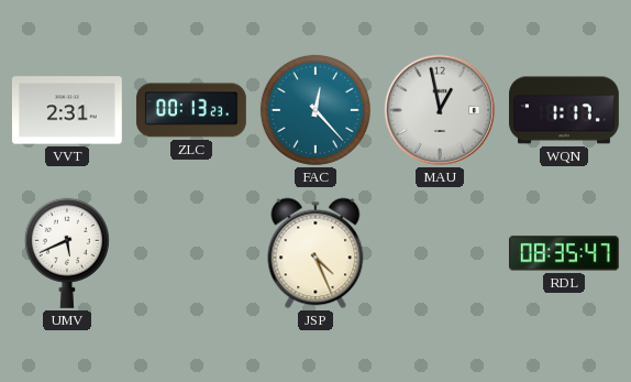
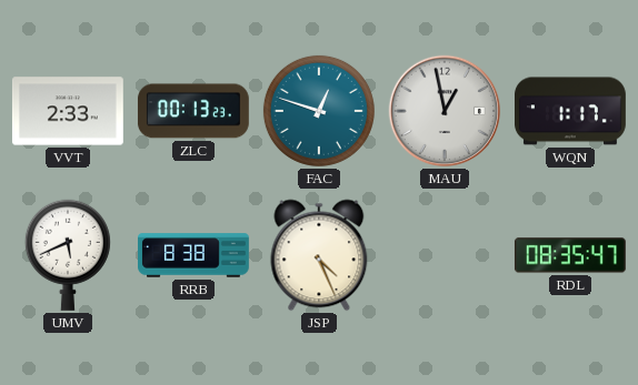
VVT: 2:31 -> 2:33 (68, 111)
FAC: 12:23 -> 12:48 (319, 111)
RRB: none -> 8:38 (195, 255)
